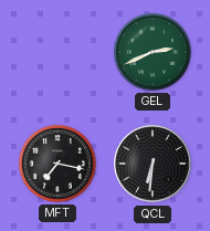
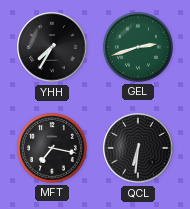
YHH: none -> 7:35 (52, 47)
GEL: 2:41 -> 2:42 (138, 47)
